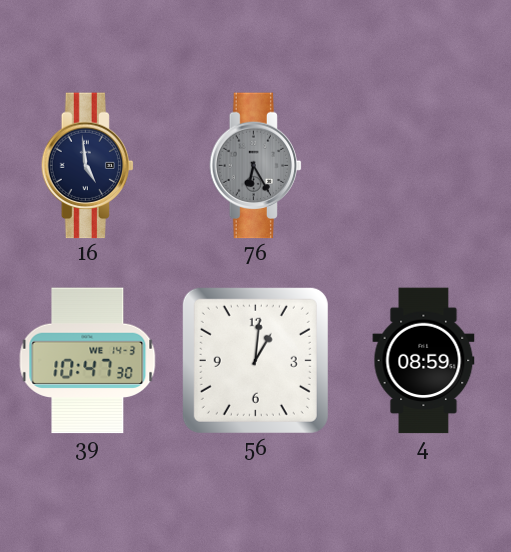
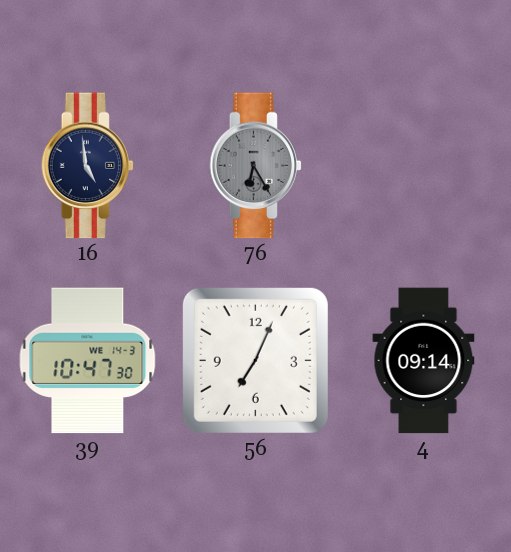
56: 1:01 -> 7:04 (255, 360)
4: 08:59 -> 09:14 (424, 361)
